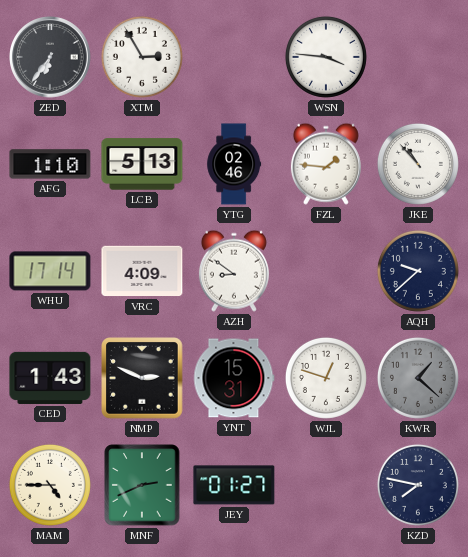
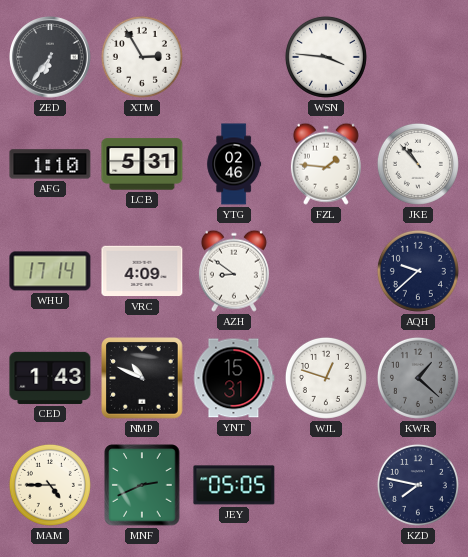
LCB: 5:13 -> 5:31 (142, 164)
NMP: 2:49 -> 10:49 (142, 378)
JEY: 01:27 -> 05:05 (234, 485)
